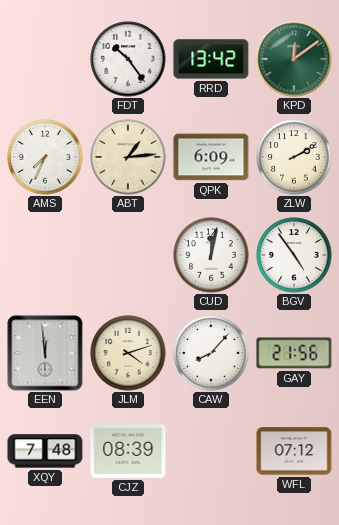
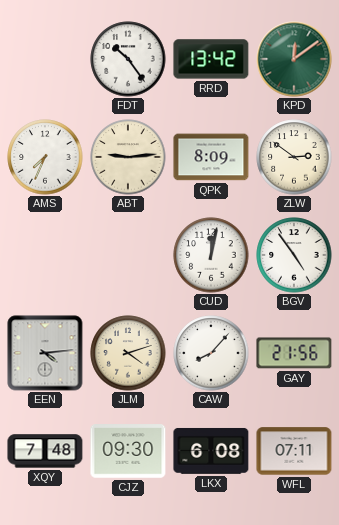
ABT: 1:14 -> 9:14 (128, 157)
QPK: 6:09 -> 8:09 (211, 157)
ZLW: 2:10 -> 2:51 (294, 157)
EEN: 11:59 -> 4:14 (45, 353)
CJZ: 08:39 -> 09:30 (128, 451)
LKX: none -> 6:08 (211, 451)
WFL: 07:12 -> 07:11 (294, 451)
